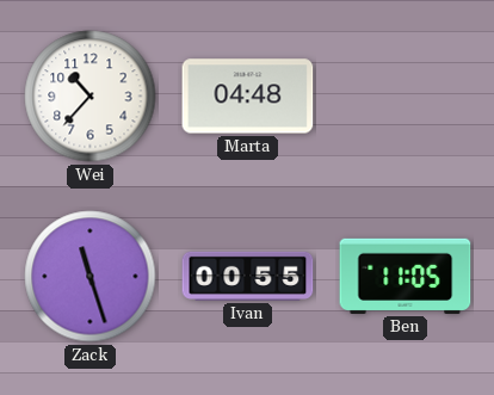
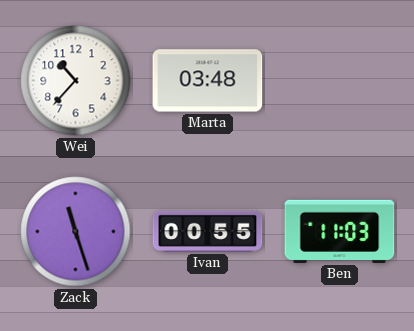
Marta: 04:48 -> 03:48 (208, 81)
Ben: 11:05 -> 11:03 (340, 231)
